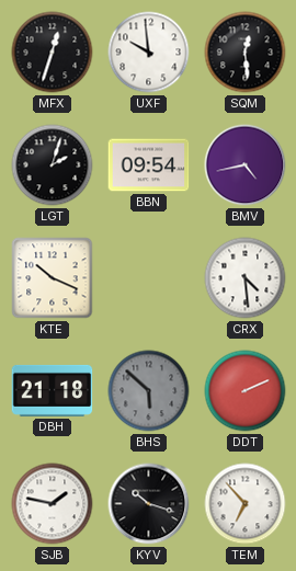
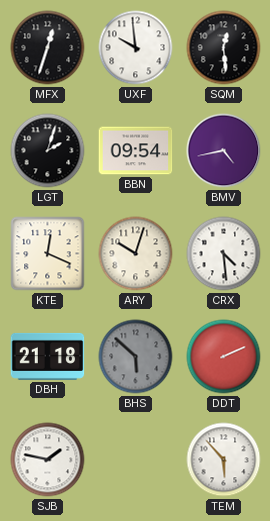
KTE: 10:19 -> 12:19 (48, 254)
ARY: none -> 10:03 (136, 254)
KYV: 10:18 -> none (149, 504)
TEM: 6:53 -> 5:53 (224, 460)
